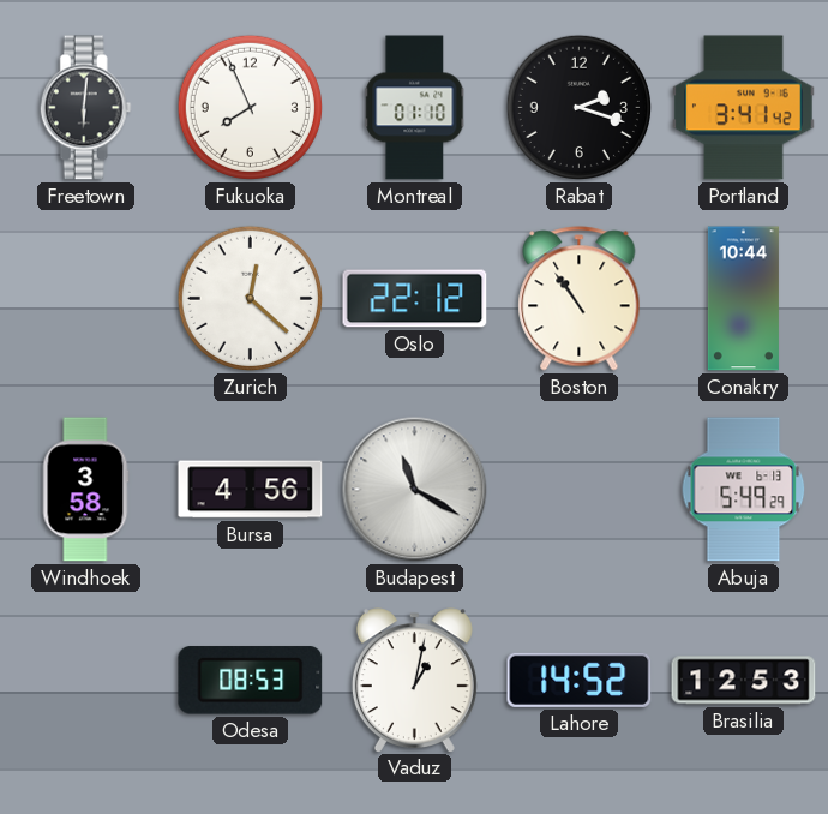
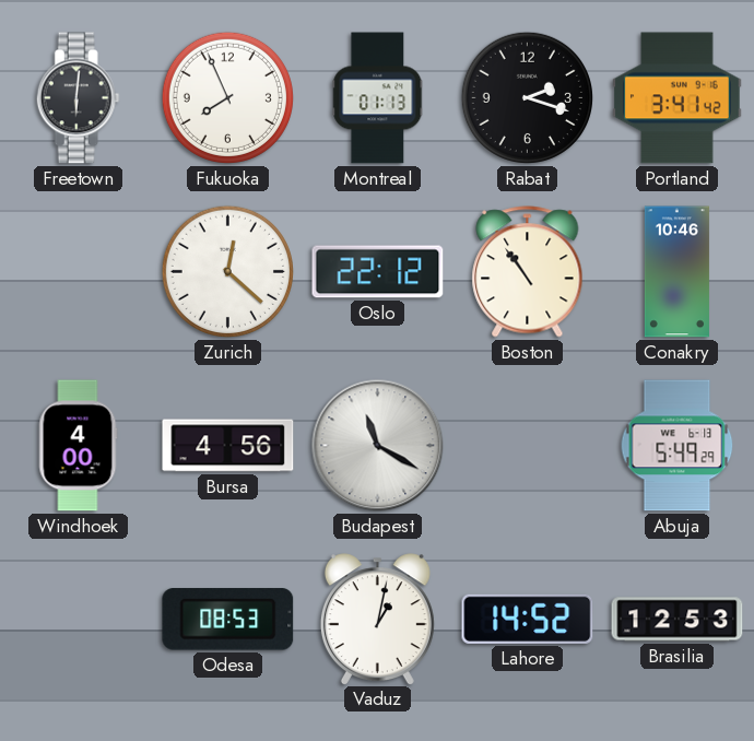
Montreal: 01:10 -> 01:13 (378, 98)
Conakry: 10:44 -> 10:46 (676, 272)
Windhoek: 3:58 -> 4:00 (78, 446)
